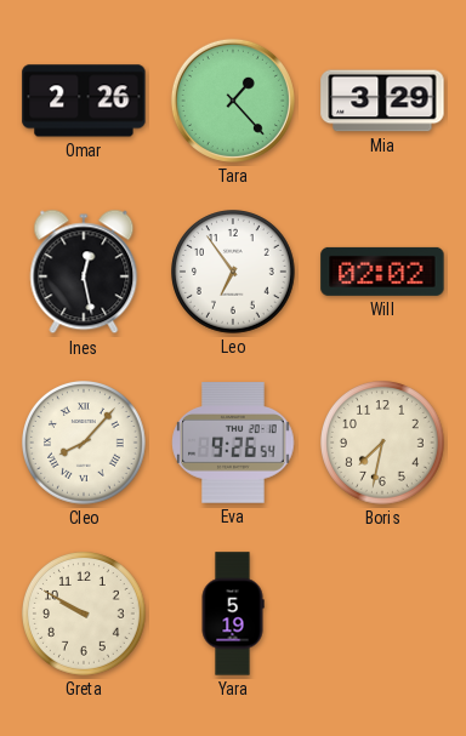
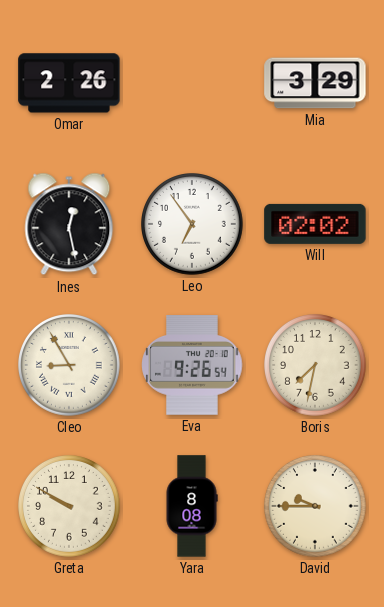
Tara: 1:23 -> none (233, 101)
Cleo: 8:07 -> 8:55 (70, 366)
Yara: 5:19 -> 8:08 (192, 506)
David: none -> 9:45 (316, 507)
